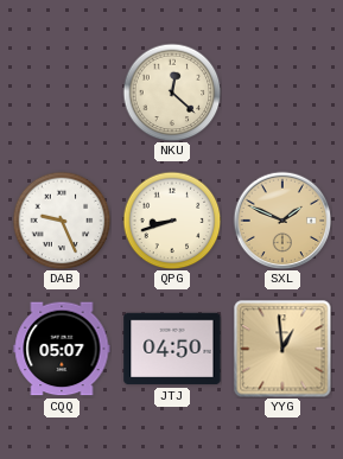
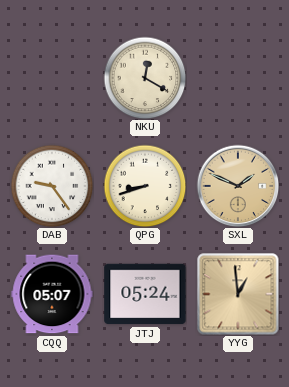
NKU: 12:22 -> 12:20 (145, 78)
DAB: 9:26 -> 9:24 (52, 186)
JTJ: 04:50 -> 05:24 (145, 294)
